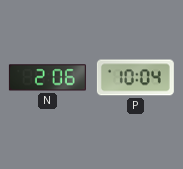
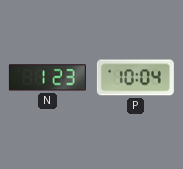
N: 2:06 -> 1:23 (47, 78)
